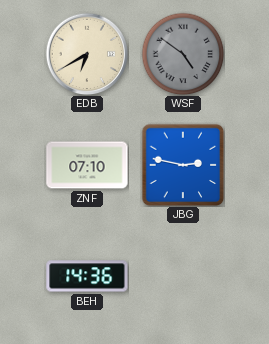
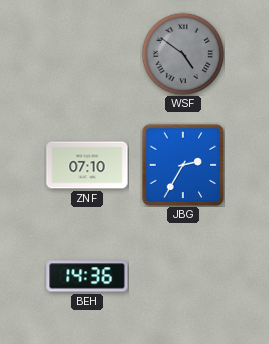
EDB: 6:40 -> none (87, 54)
JBG: 2:47 -> 2:35 (183, 165)
